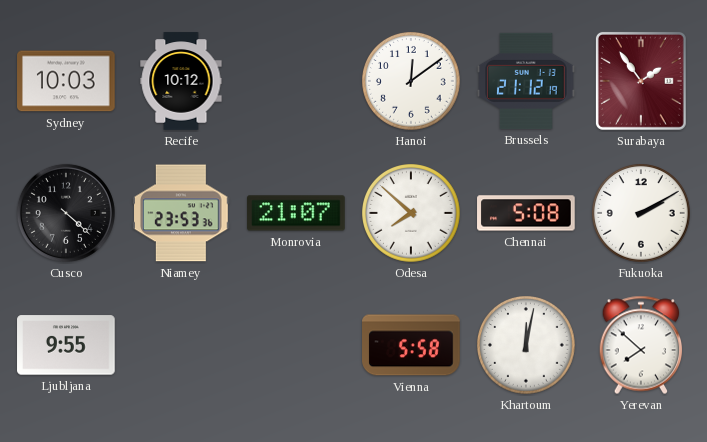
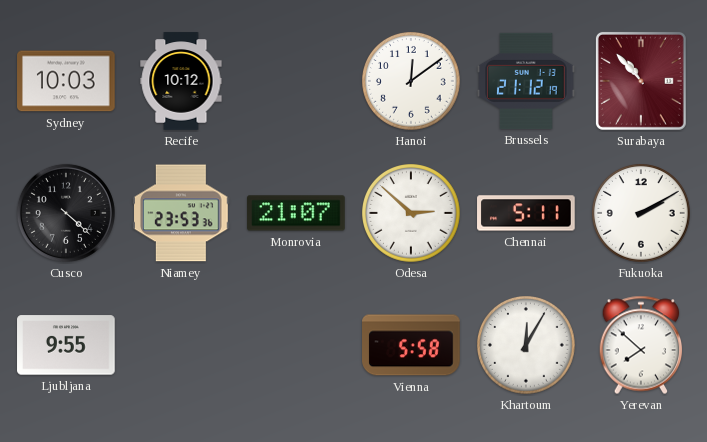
Surabaya: 1:54 -> 10:53 (641, 81)
Odesa: 7:52 -> 2:52 (412, 214)
Chennai: 5:08 -> 5:11 (526, 213)
Khartoum: 12:02 -> 12:05 (527, 346)
